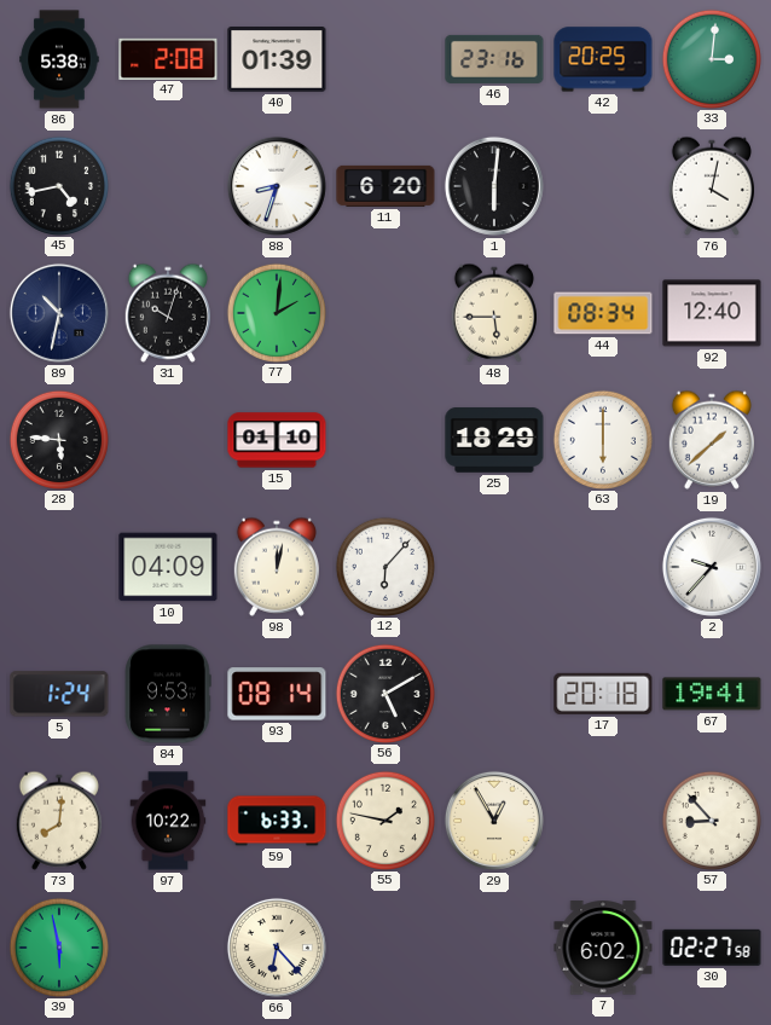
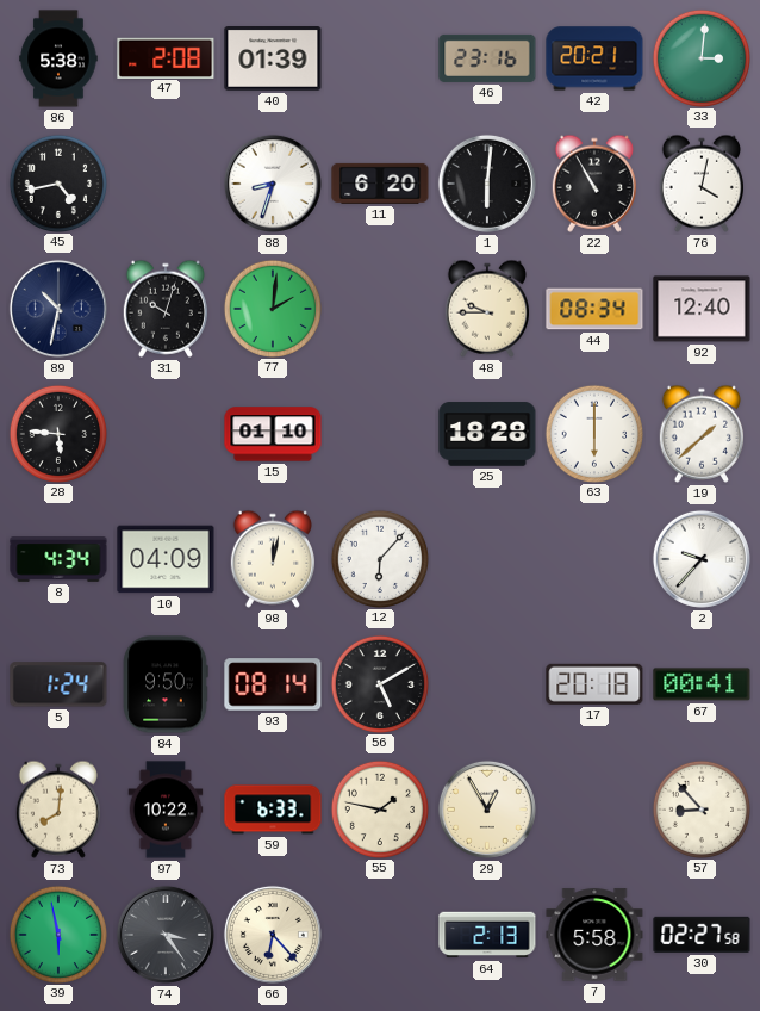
42: 20:25 -> 20:21 (594, 58)
22: none -> 10:55 (594, 184)
48: 5:45 -> 9:45 (487, 309)
25: 18:29 -> 18:28 (487, 434)
8: none -> 4:34 (58, 559)
84: 9:53 -> 9:50 (166, 684)
67: 19:41 -> 00:41 (702, 684)
74: none -> 3:24 (166, 935)
64: none -> 2:13 (487, 935)
7: 6:02 -> 5:58 (594, 935)
